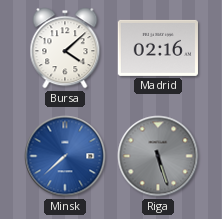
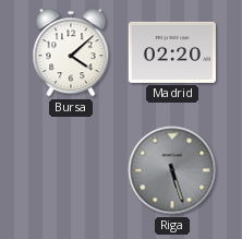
Madrid: 02:16 -> 02:20 (172, 52)
Minsk: 7:38 -> none (65, 156)
